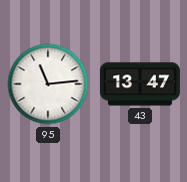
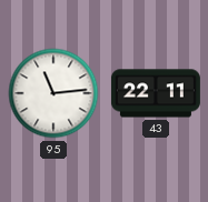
43: 13:47 -> 22:11 (156, 93)
